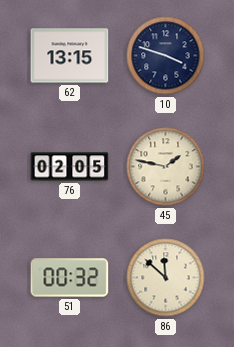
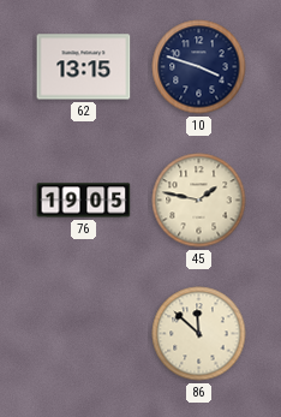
76: 02:05 -> 19:05 (84, 201)
51: 00:32 -> none (70, 278)
